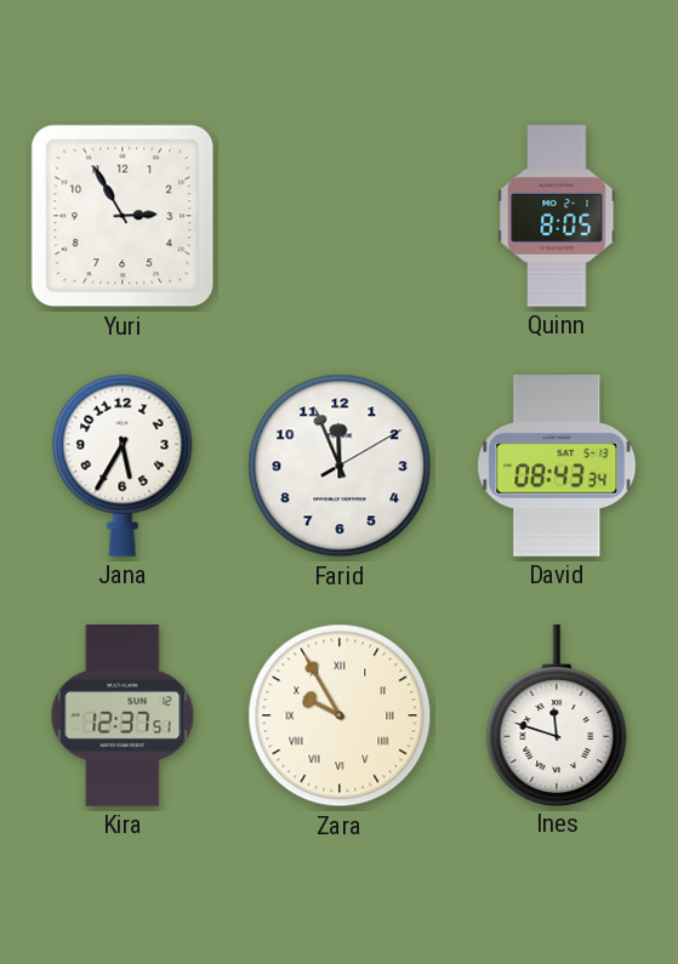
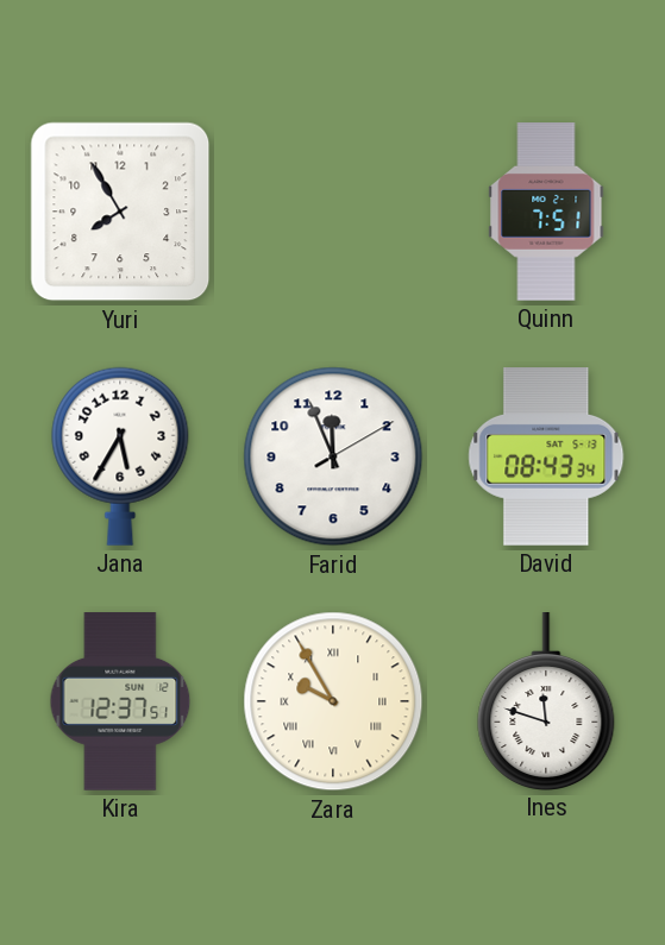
Yuri: 2:55 -> 7:55 (120, 212)
Quinn: 8:05 -> 7:51 (546, 212)
